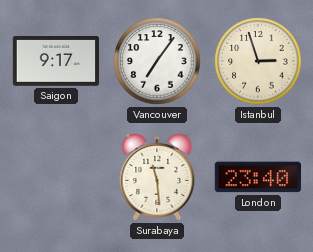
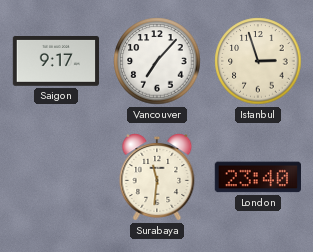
Vancouver: 7:06 -> 7:07 (157, 61)
Surabaya: 11:29 -> 11:31 (157, 178)
